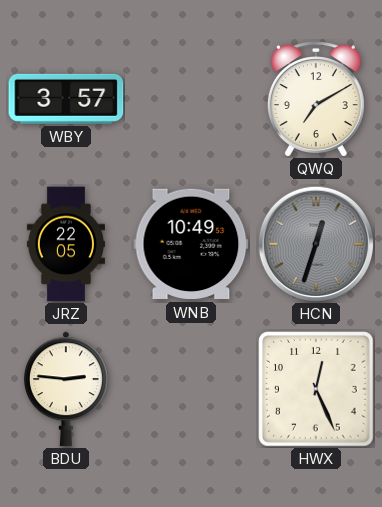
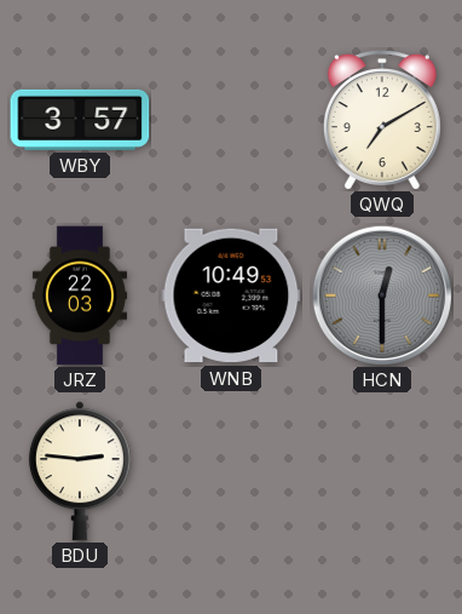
JRZ: 22:05 -> 22:03 (80, 295)
HCN: 12:33 -> 12:30 (381, 294)
HWX: 12:26 -> none (316, 389)
